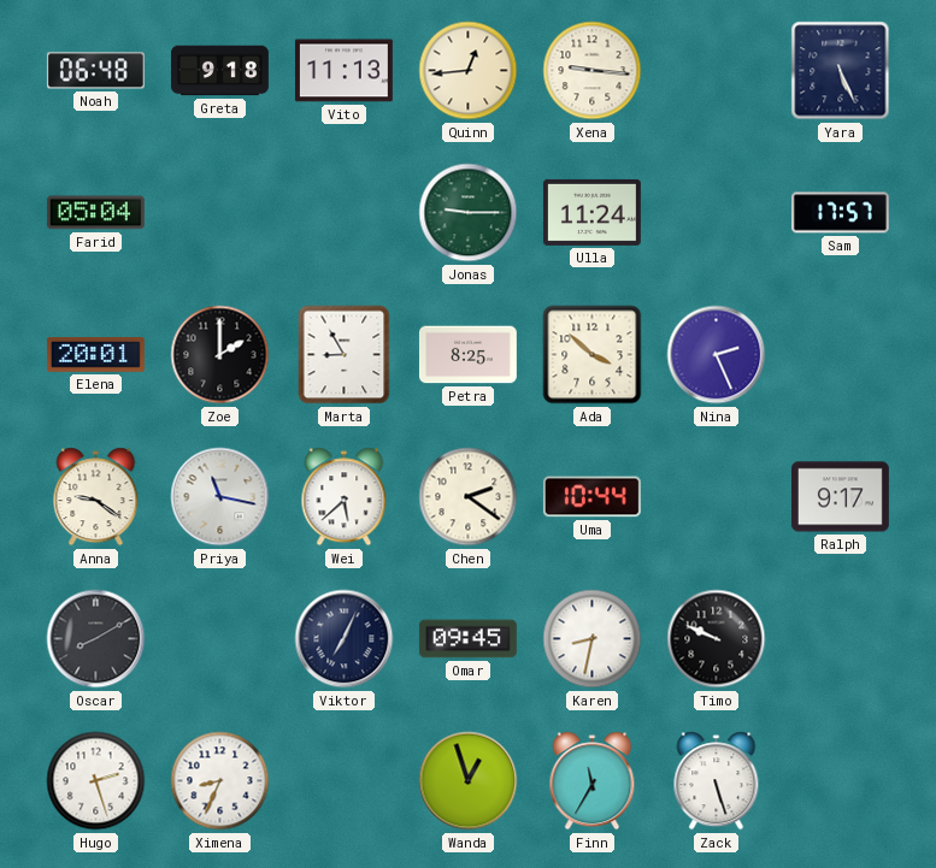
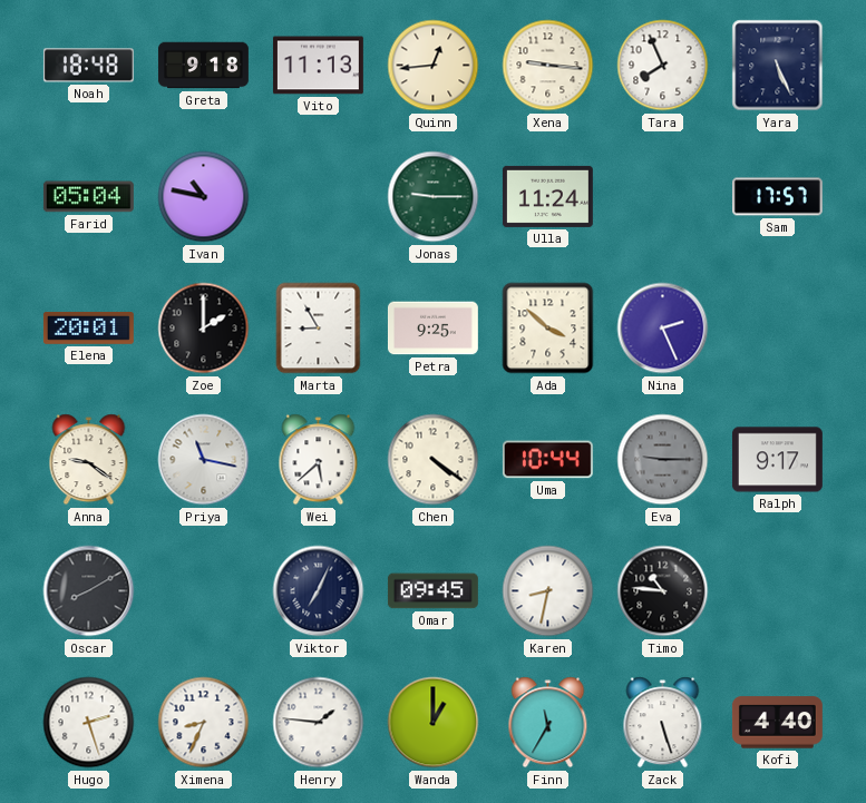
Noah: 06:48 -> 18:48 (88, 66)
Tara: none -> 7:56 (663, 66)
Ivan: none -> 10:47 (204, 197)
Petra: 8:25 -> 9:25 (432, 329)
Chen: 2:21 -> 4:21 (434, 460)
Eva: none -> 9:15 (663, 460)
Timo: 9:49 -> 10:46 (663, 591)
Henry: none -> 1:46 (319, 723)
Wanda: 12:57 -> 1:00 (434, 723)
Kofi: none -> 4:40 (777, 723)
